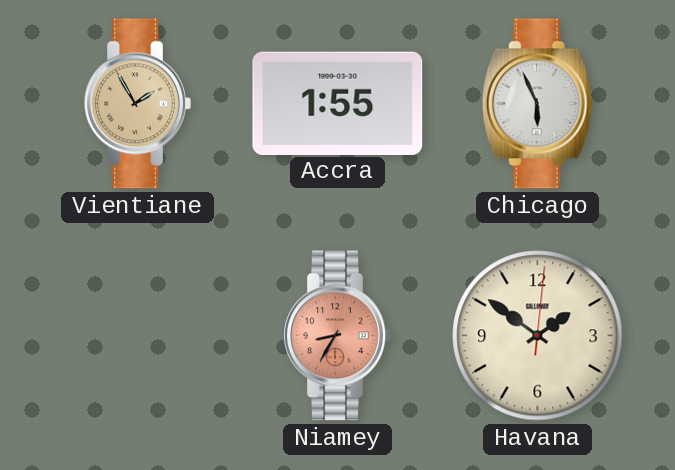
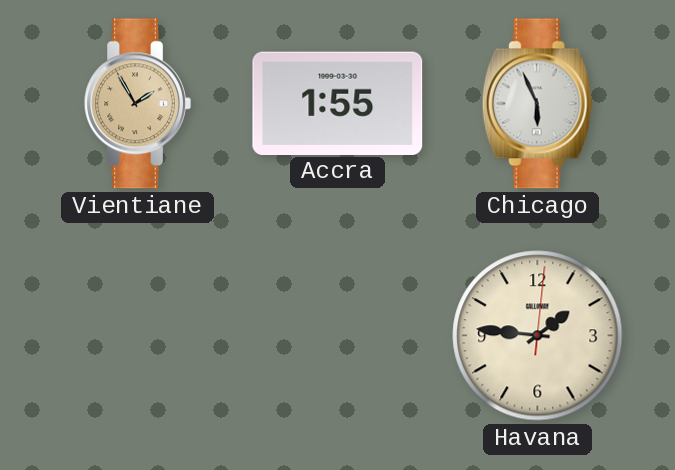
Niamey: 8:35 -> none (337, 336)
Havana: 1:51 -> 1:46 (538, 336)
